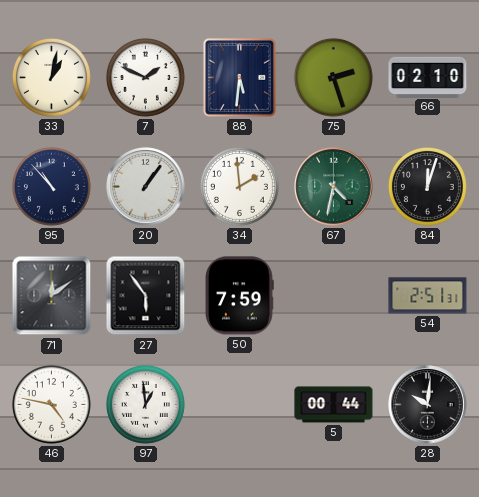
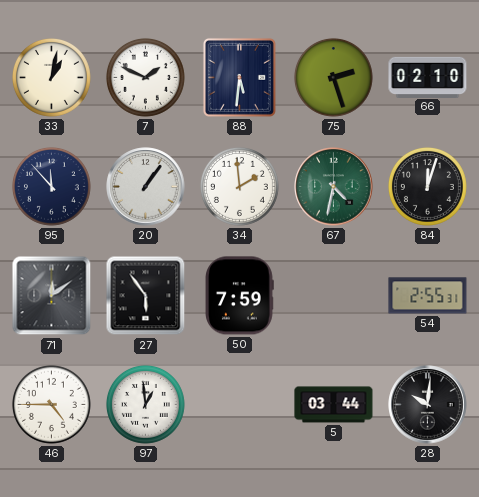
95: 10:53 -> 11:53 (51, 186)
54: 2:51 -> 2:55 (428, 296)
46: 4:47 -> 4:45 (51, 404)
5: 00:44 -> 03:44 (334, 405)
